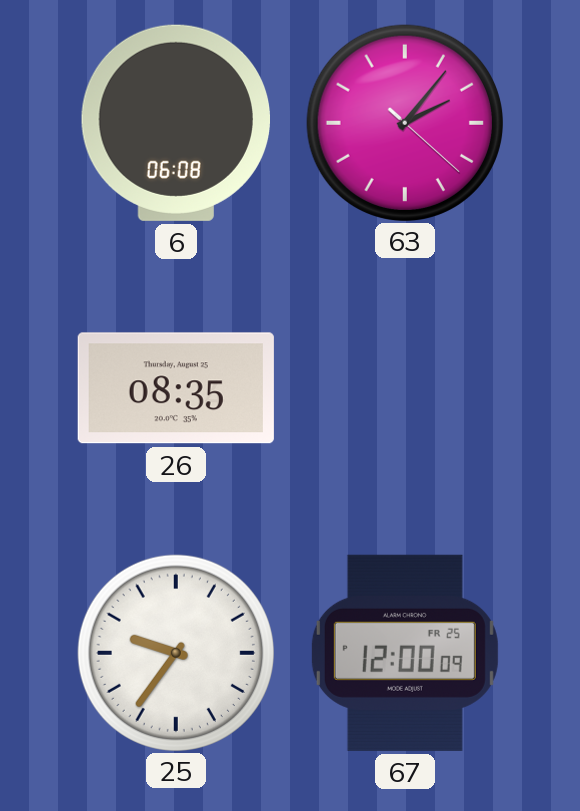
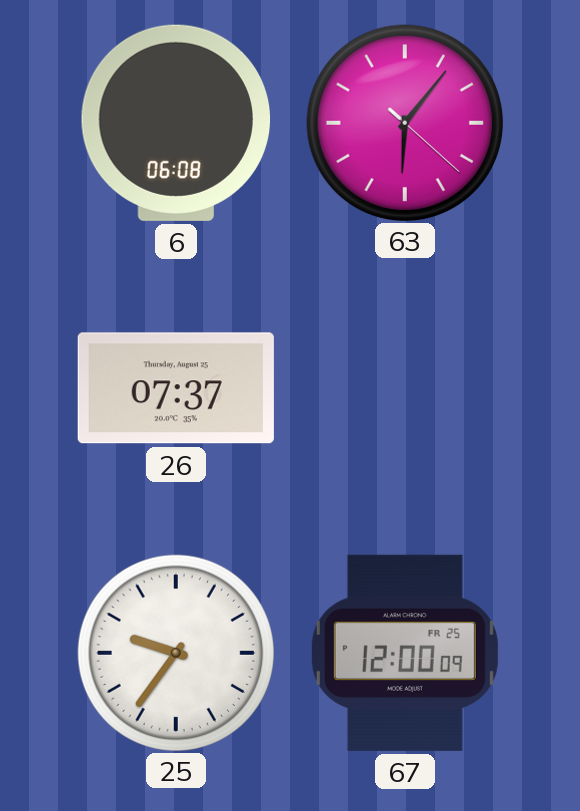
63: 2:06 -> 6:06 (404, 122)
26: 08:35 -> 07:37 (176, 388)
